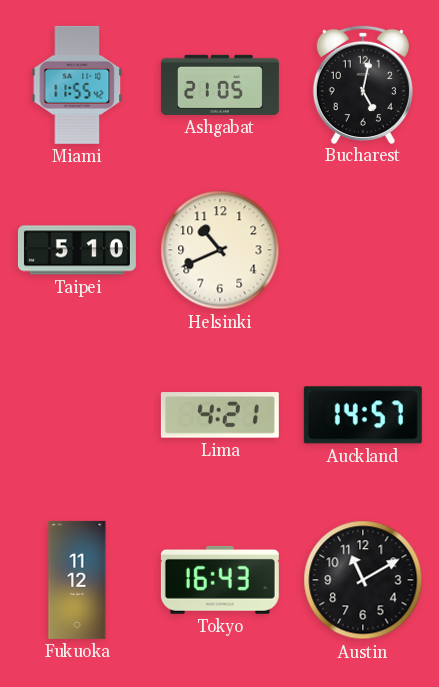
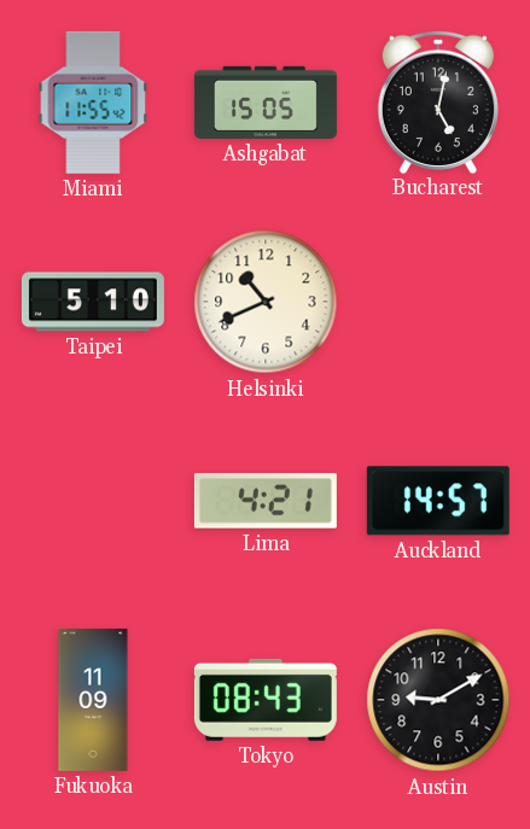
Ashgabat: 21:05 -> 15:05 (266, 103)
Fukuoka: 11:12 -> 11:09 (93, 700)
Tokyo: 16:43 -> 08:43 (266, 700)
Austin: 11:10 -> 9:10 (438, 700)
